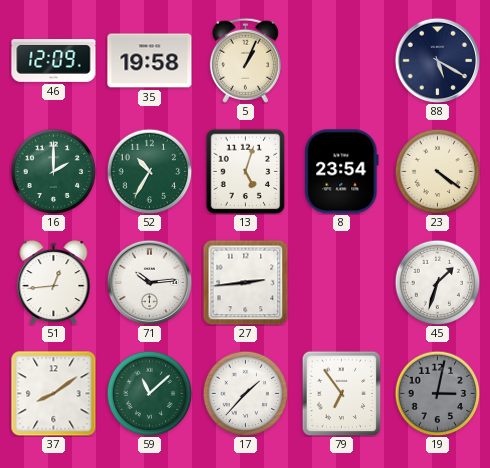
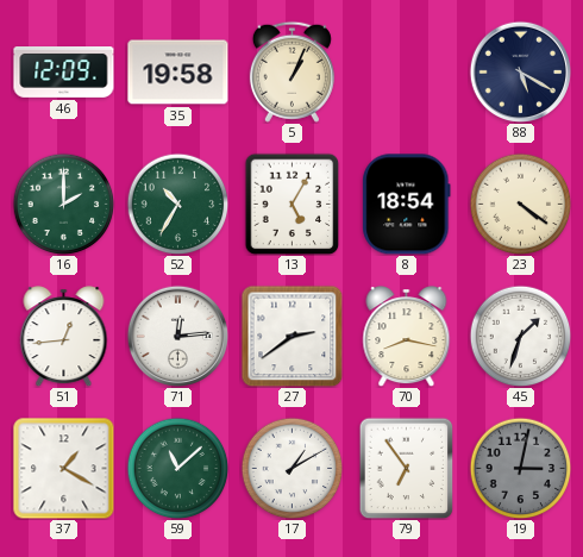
13: 5:03 -> 5:05 (293, 204)
8: 23:54 -> 18:54 (407, 205)
71: 10:14 -> 12:14 (177, 336)
27: 2:44 -> 2:39 (291, 336)
70: none -> 8:17 (407, 337)
37: 8:09 -> 1:20 (64, 469)
17: 1:37 -> 1:10 (291, 468)
